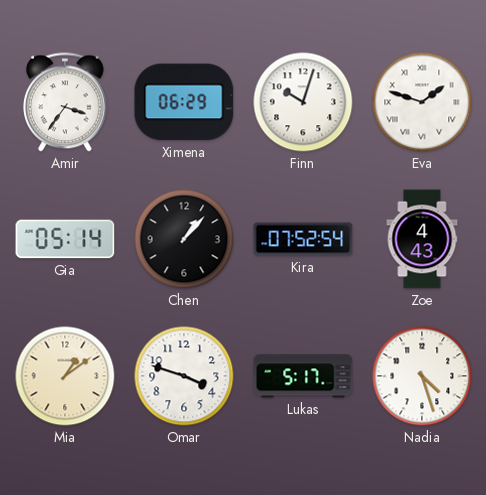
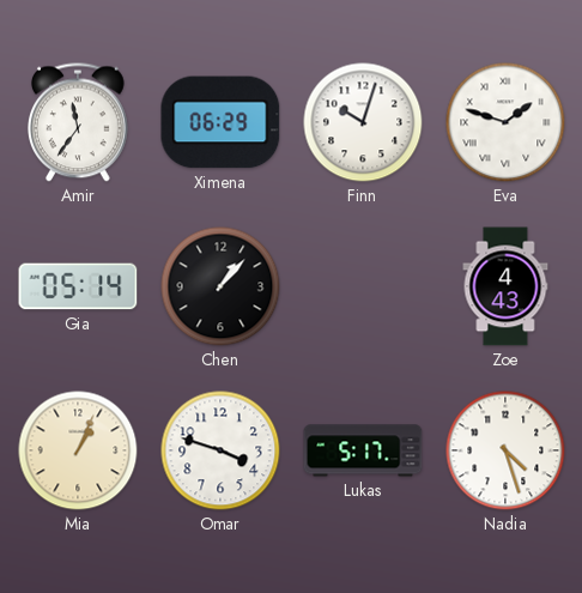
Amir: 3:36 -> 11:36 (78, 122)
Kira: 07:52 -> none (303, 239)
Mia: 1:09 -> 1:04 (78, 450)
